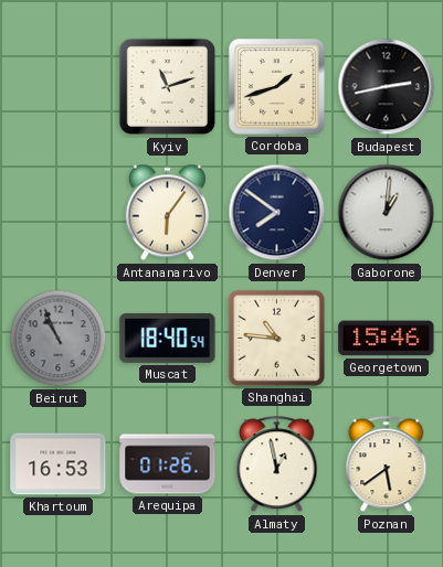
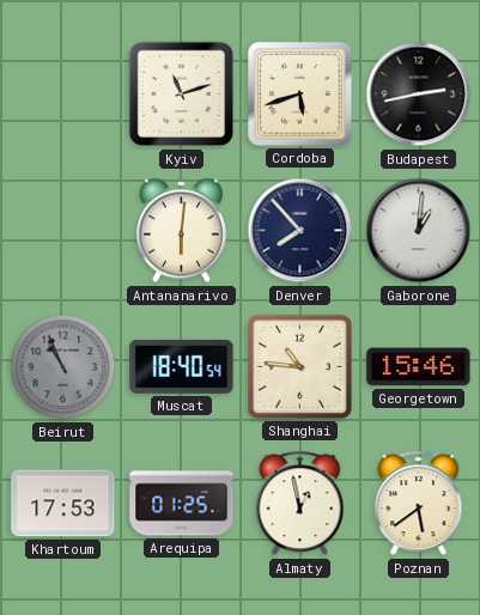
Cordoba: 1:42 -> 5:42 (300, 95)
Antananarivo: 6:06 -> 6:01 (181, 231)
Denver: 7:51 -> 7:53 (300, 231)
Khartoum: 16:53 -> 17:53 (63, 504)
Arequipa: 01:26 -> 01:25 (182, 504)
